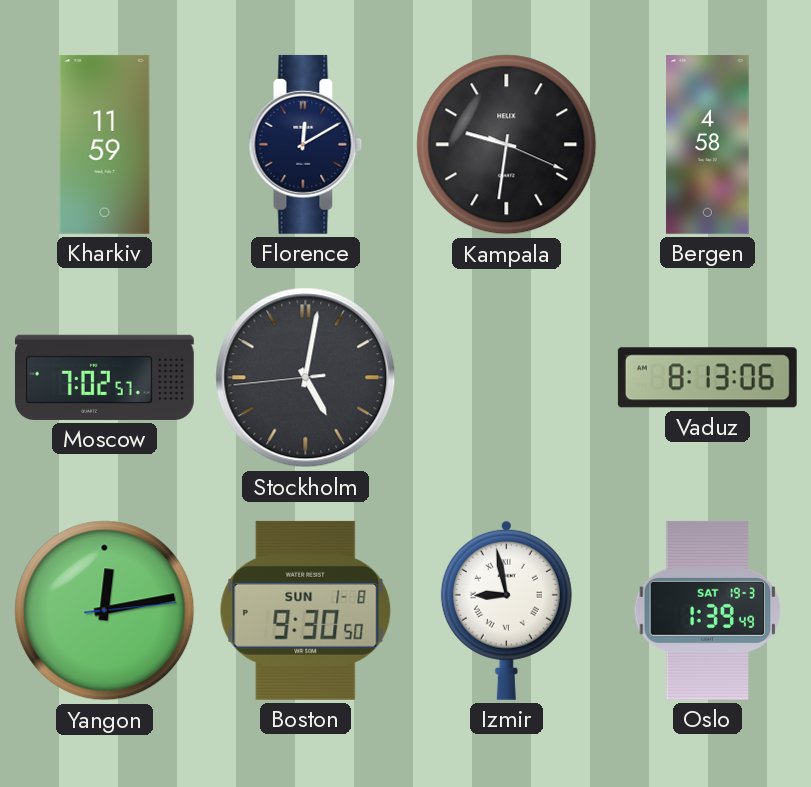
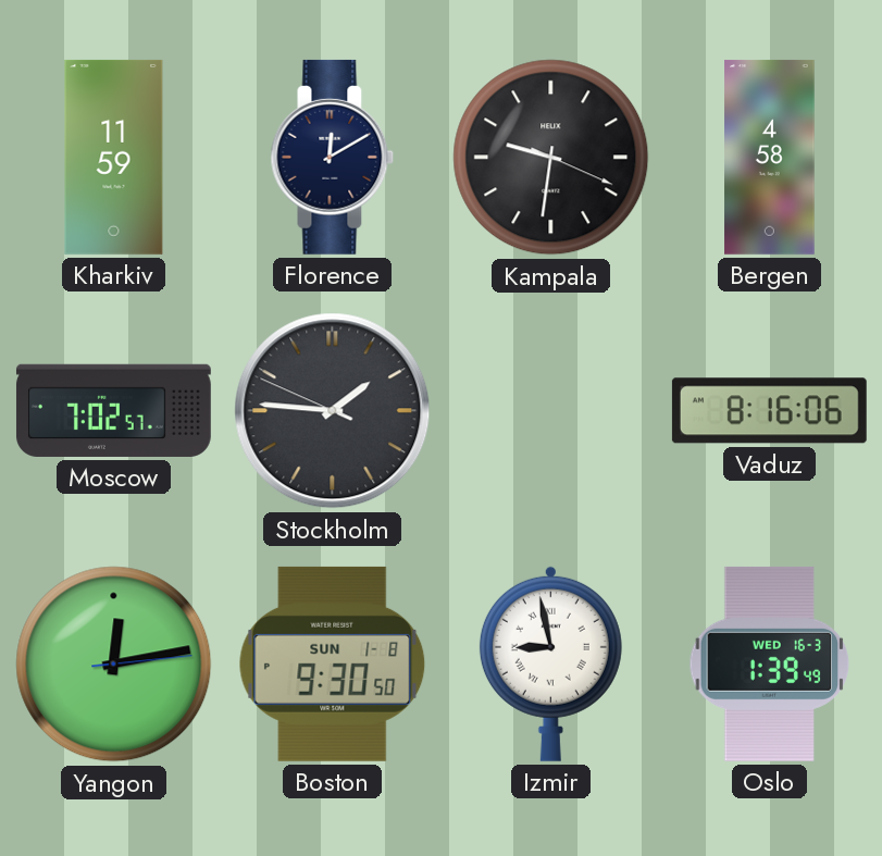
Stockholm: 5:01 -> 1:45 (333, 411)
Vaduz: 8:13 -> 8:16 (769, 411)
Oslo date: SAT 19-3 -> WED 16-3 (770, 663)
